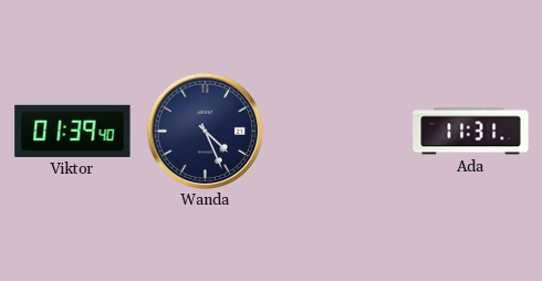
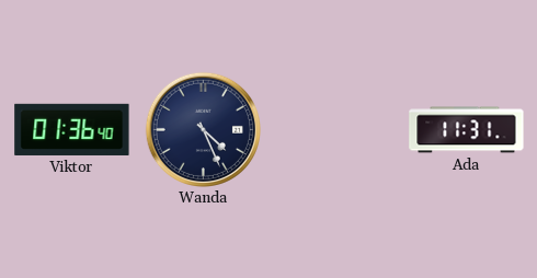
Viktor: 01:39 -> 01:36 (72, 129)
